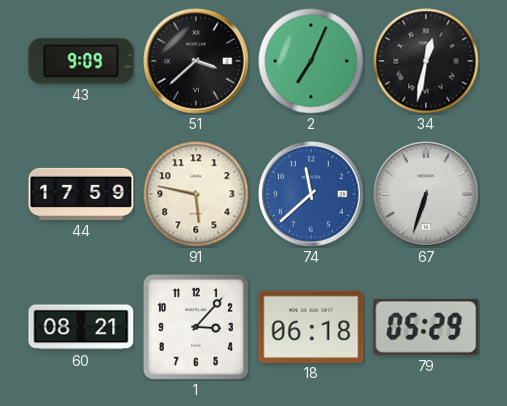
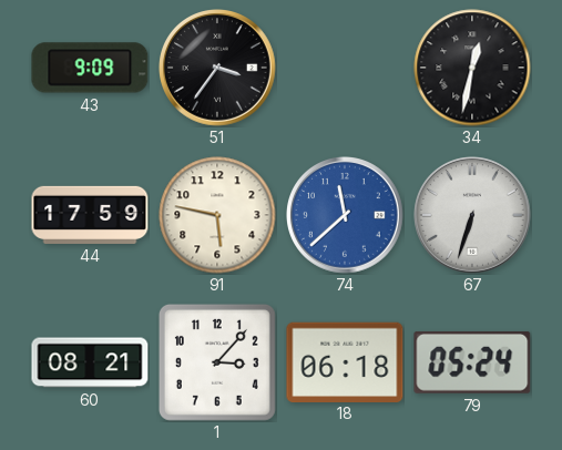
51: 3:38 -> 3:36 (218, 69)
2: 7:04 -> none (311, 61)
79: 05:29 -> 05:24 (472, 362)
